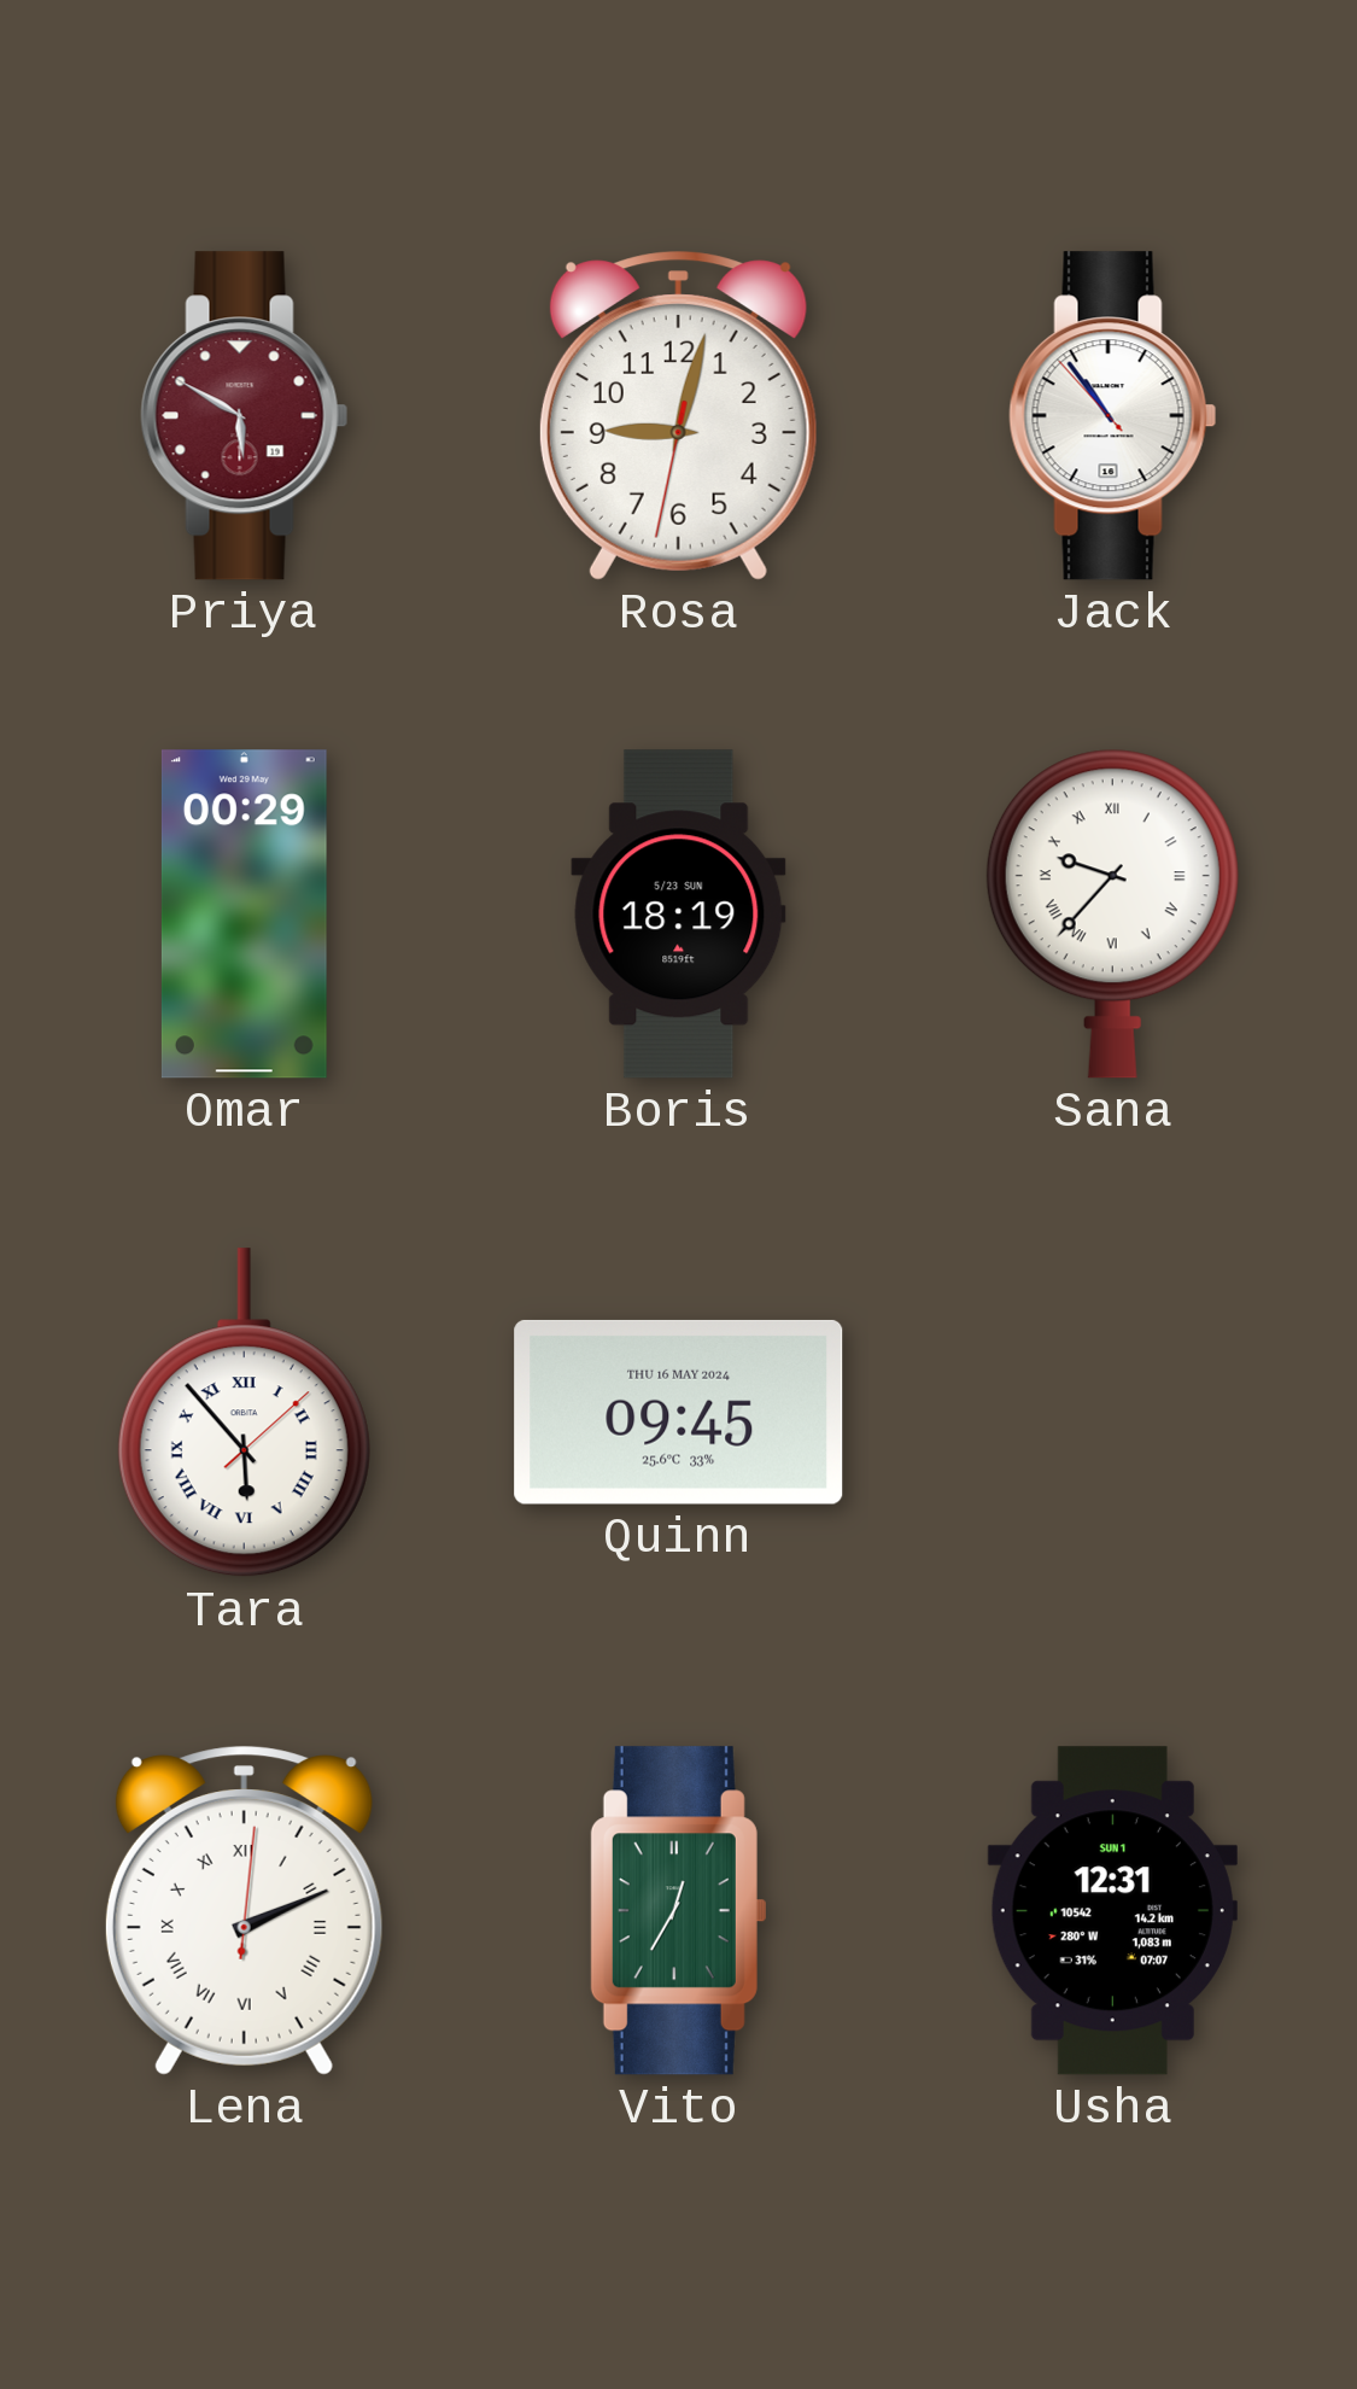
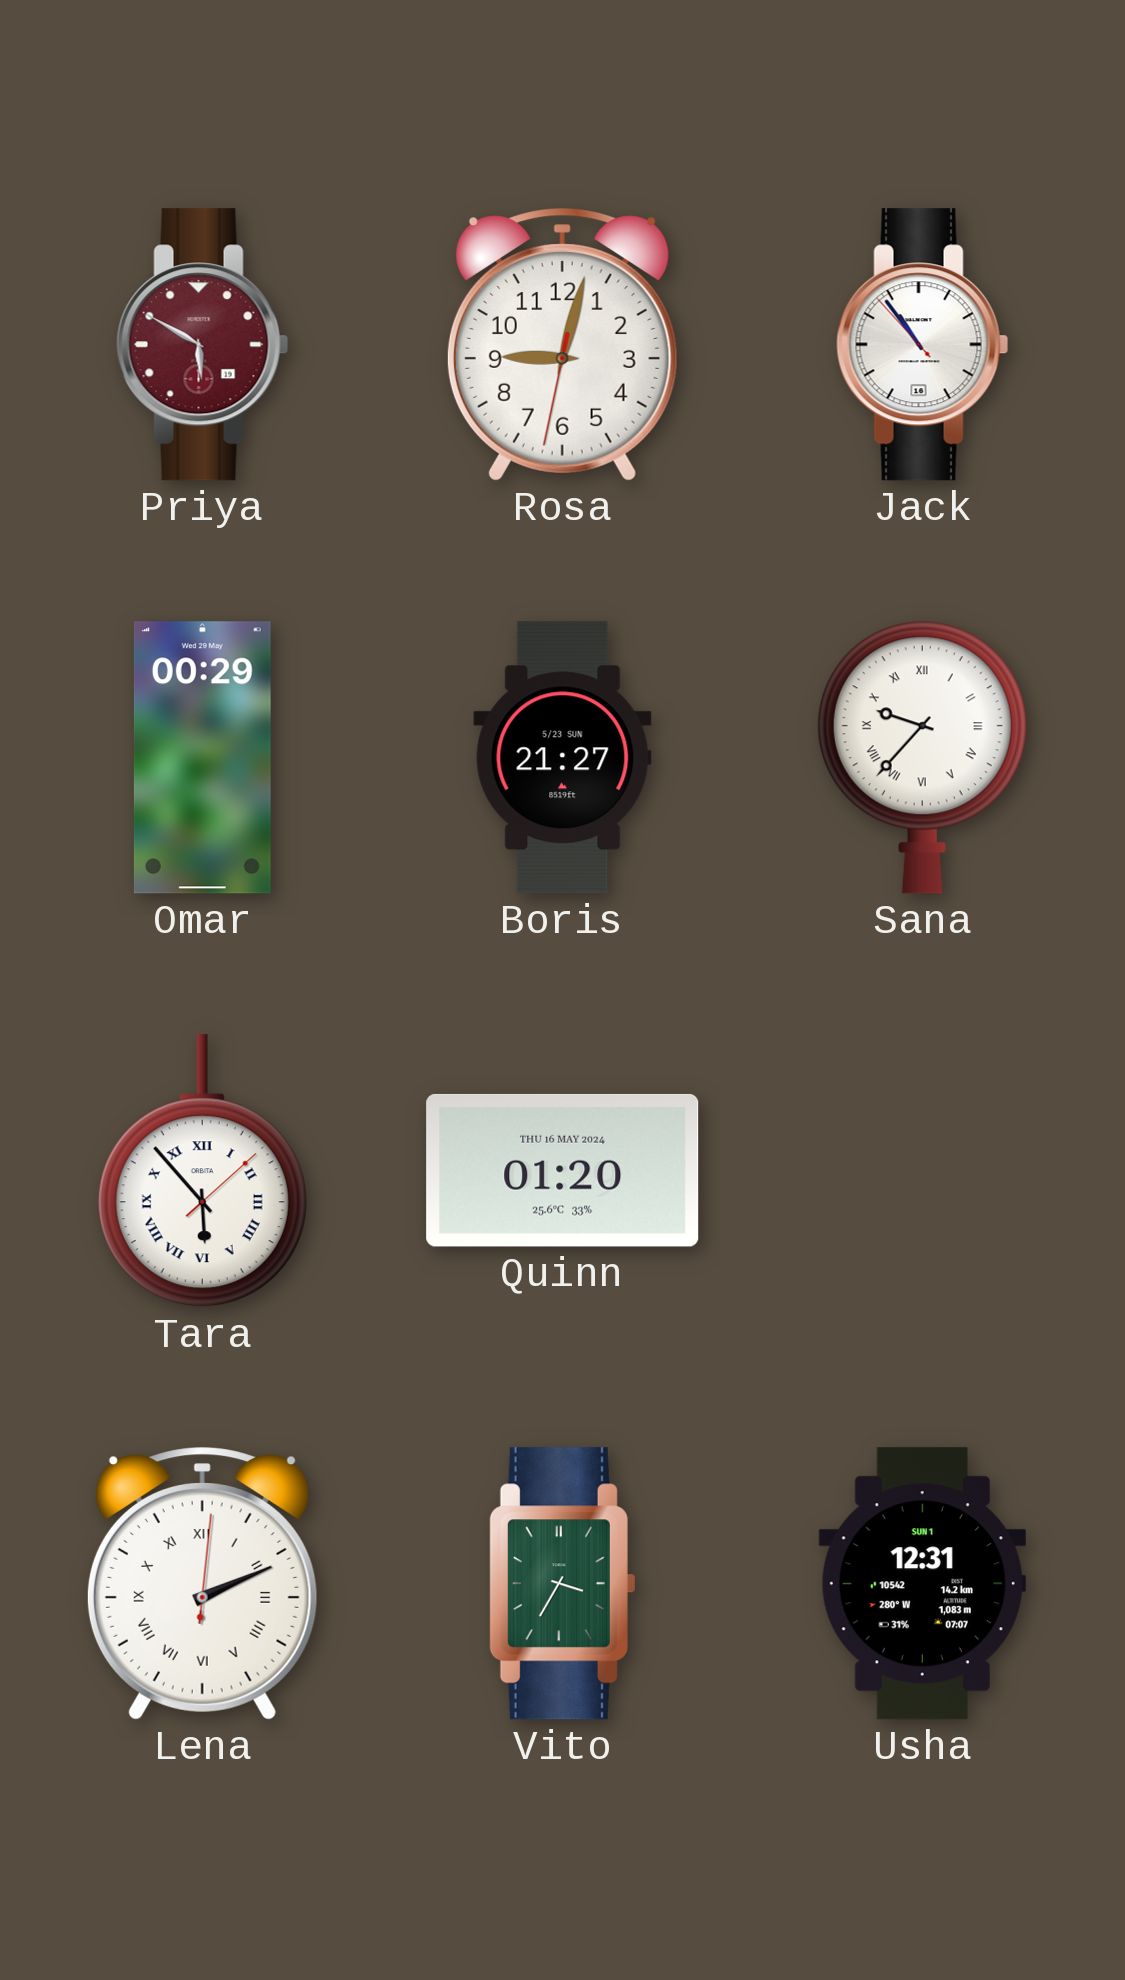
Boris: 18:19 -> 21:27 (563, 758)
Quinn: 09:45 -> 01:20 (563, 1170)
Vito: 12:35 -> 3:35 (562, 1584)
